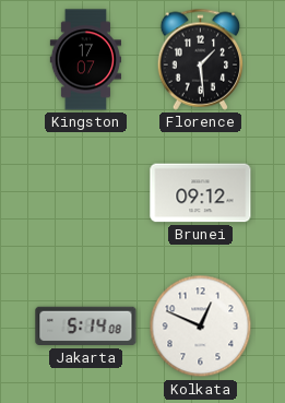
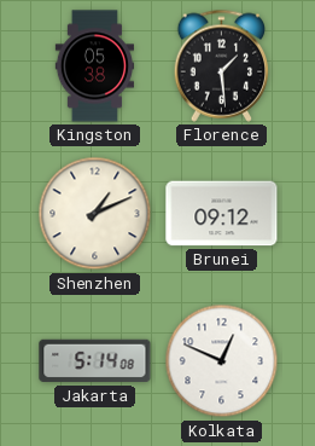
Kingston: 17:07 -> 05:38 (94, 66)
Shenzhen: none -> 1:11 (95, 214)
